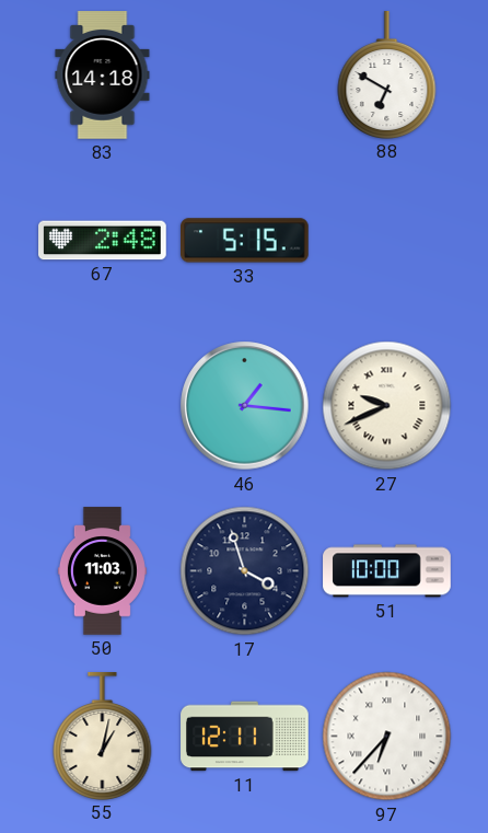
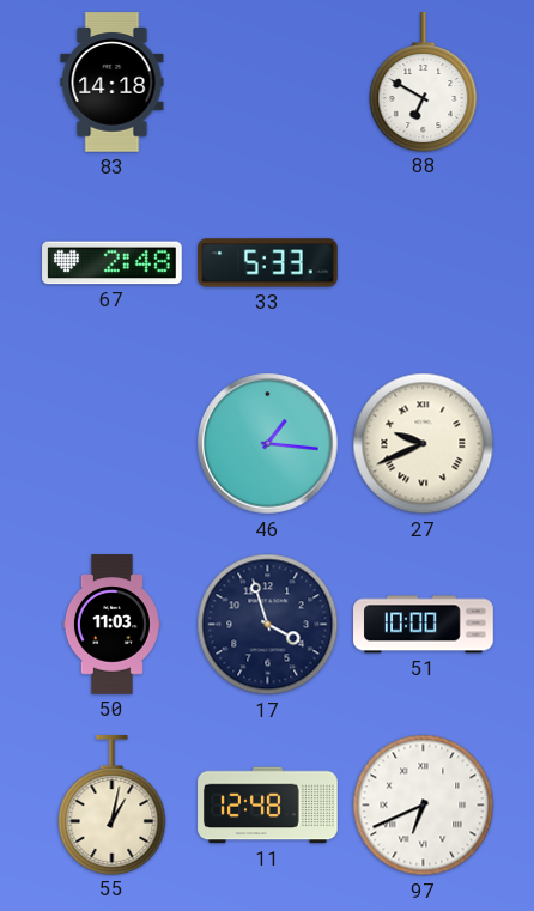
33: 5:15 -> 5:33 (268, 263)
11: 12:11 -> 12:48 (268, 806)
97: 6:37 -> 6:41 (424, 806)
